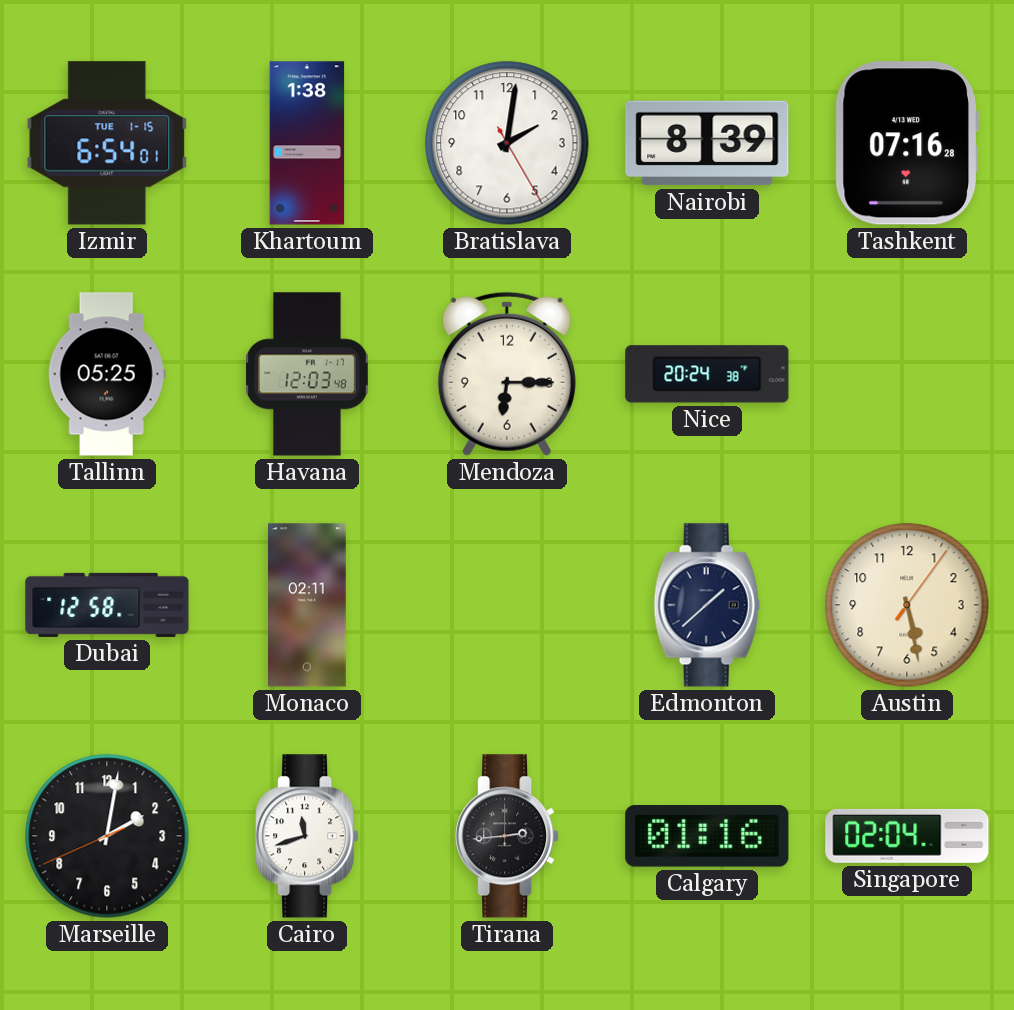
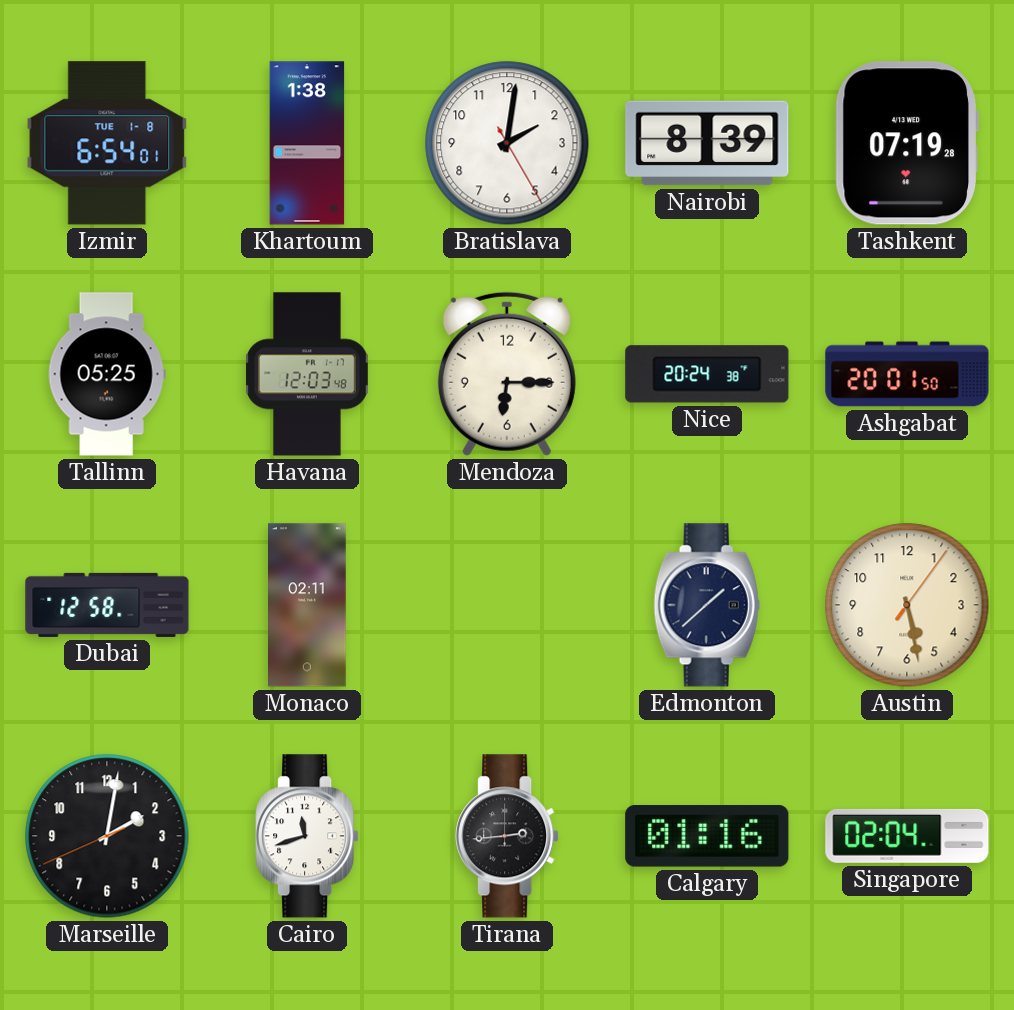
Izmir date: TUE 1-15 -> TUE 1-8 (107, 143)
Tashkent: 07:16 -> 07:19 (907, 143)
Ashgabat: none -> 20:01 (907, 374)
